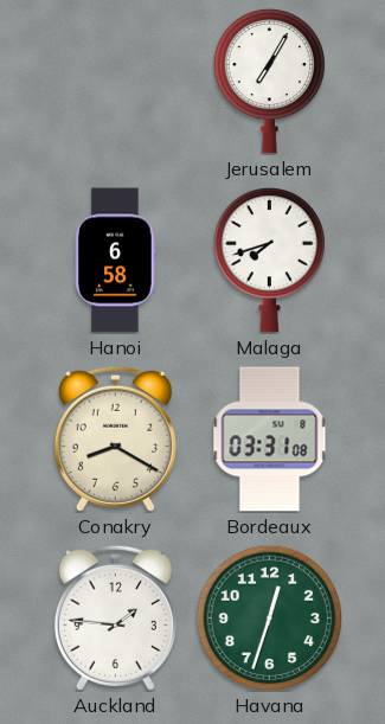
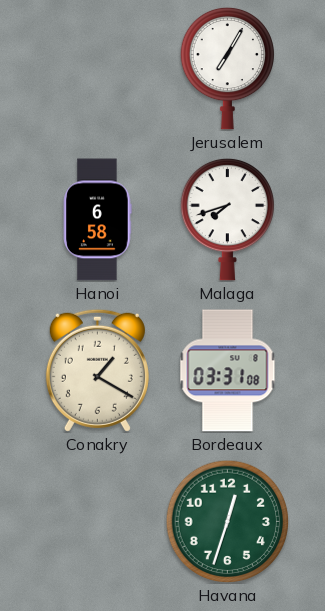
Conakry: 8:20 -> 1:20 (97, 370)
Auckland: 1:46 -> none (115, 617)
